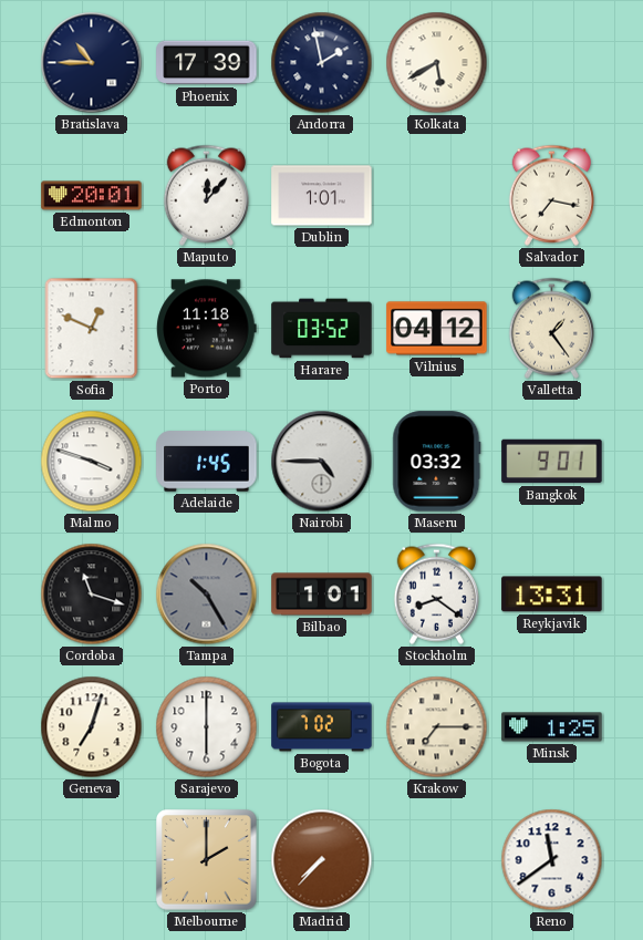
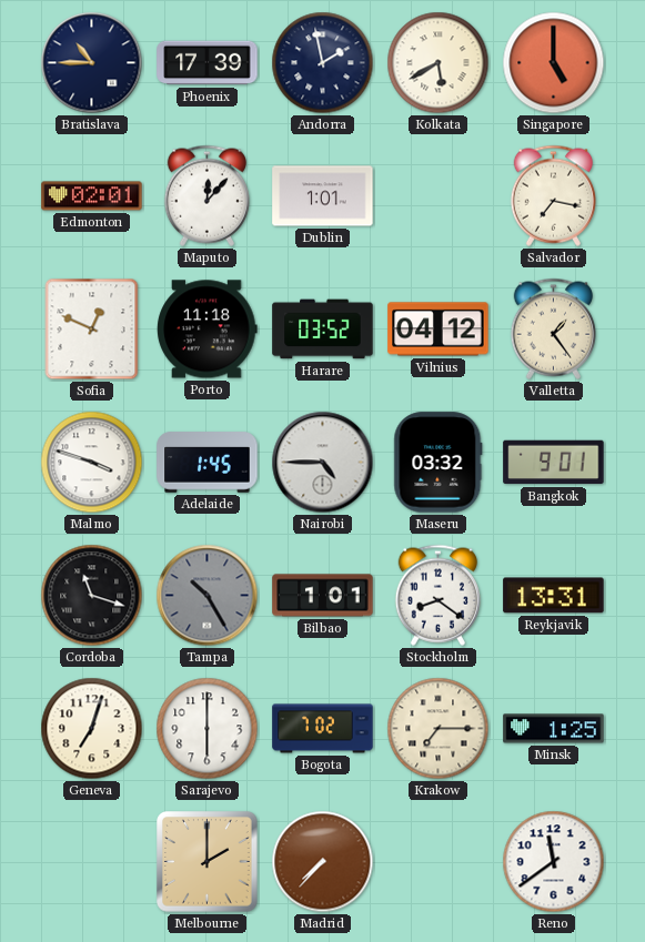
Singapore: none -> 5:00 (554, 63)
Edmonton: 20:01 -> 02:01 (92, 196)
